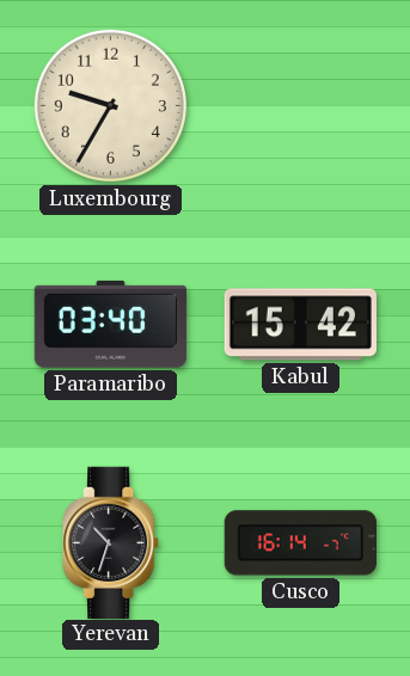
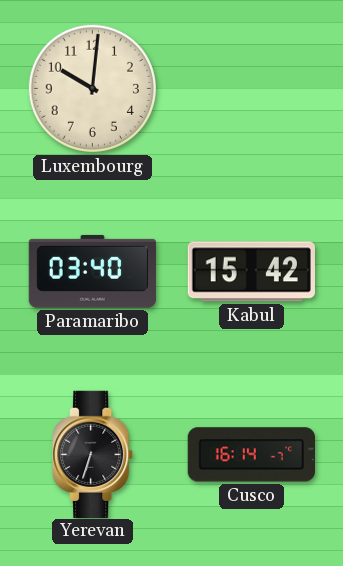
Luxembourg: 9:35 -> 10:01 (92, 88)
Yerevan: 10:33 -> 6:33 (93, 454)
